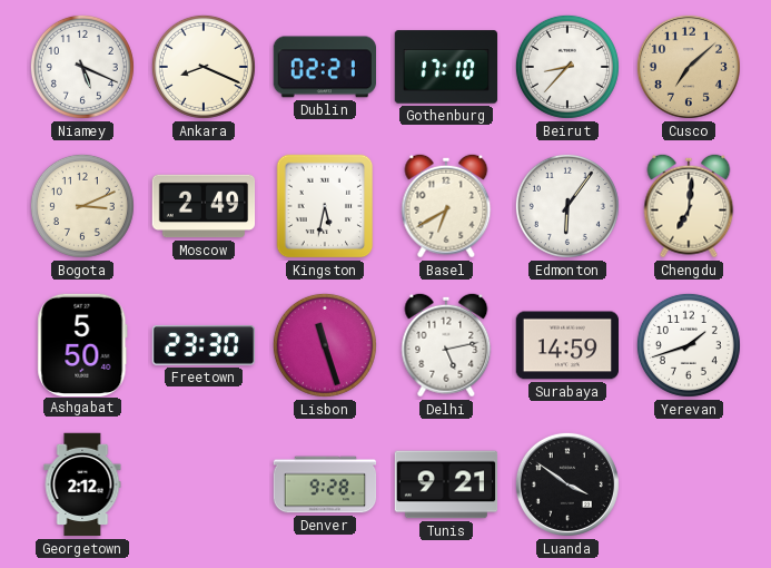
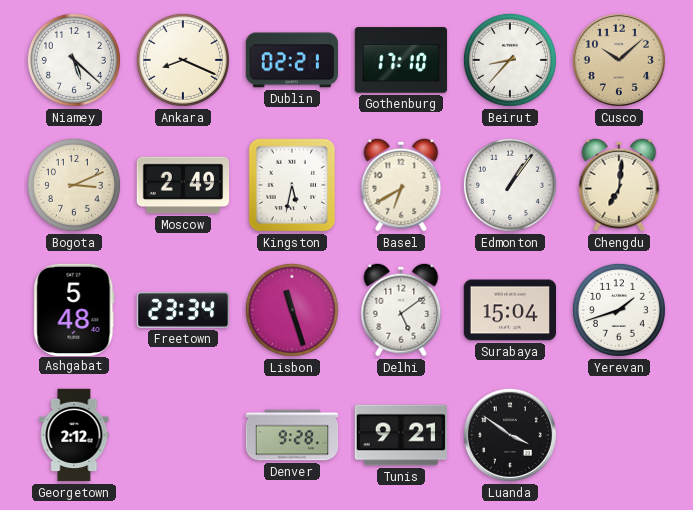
Niamey: 5:19 -> 5:22 (74, 60)
Cusco: 7:08 -> 10:08 (619, 60)
Edmonton: 6:06 -> 1:06 (510, 185)
Ashgabat: 5:50 -> 5:48 (74, 309)
Freetown: 23:30 -> 23:34 (182, 310)
Delhi: 5:13 -> 5:09 (401, 310)
Surabaya: 14:59 -> 15:04 (510, 310)
